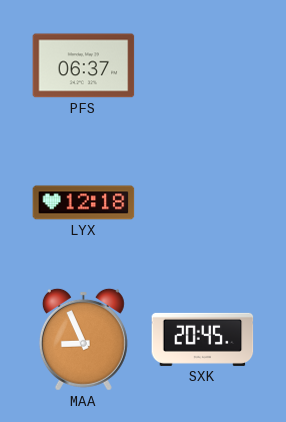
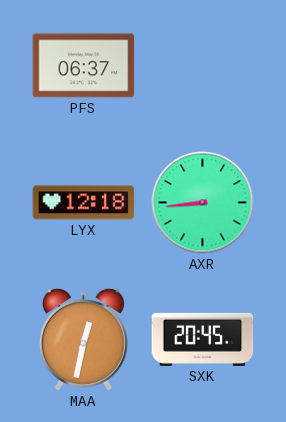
AXR: none -> 8:44 (203, 203)
MAA: 8:56 -> 12:32 (83, 339)
